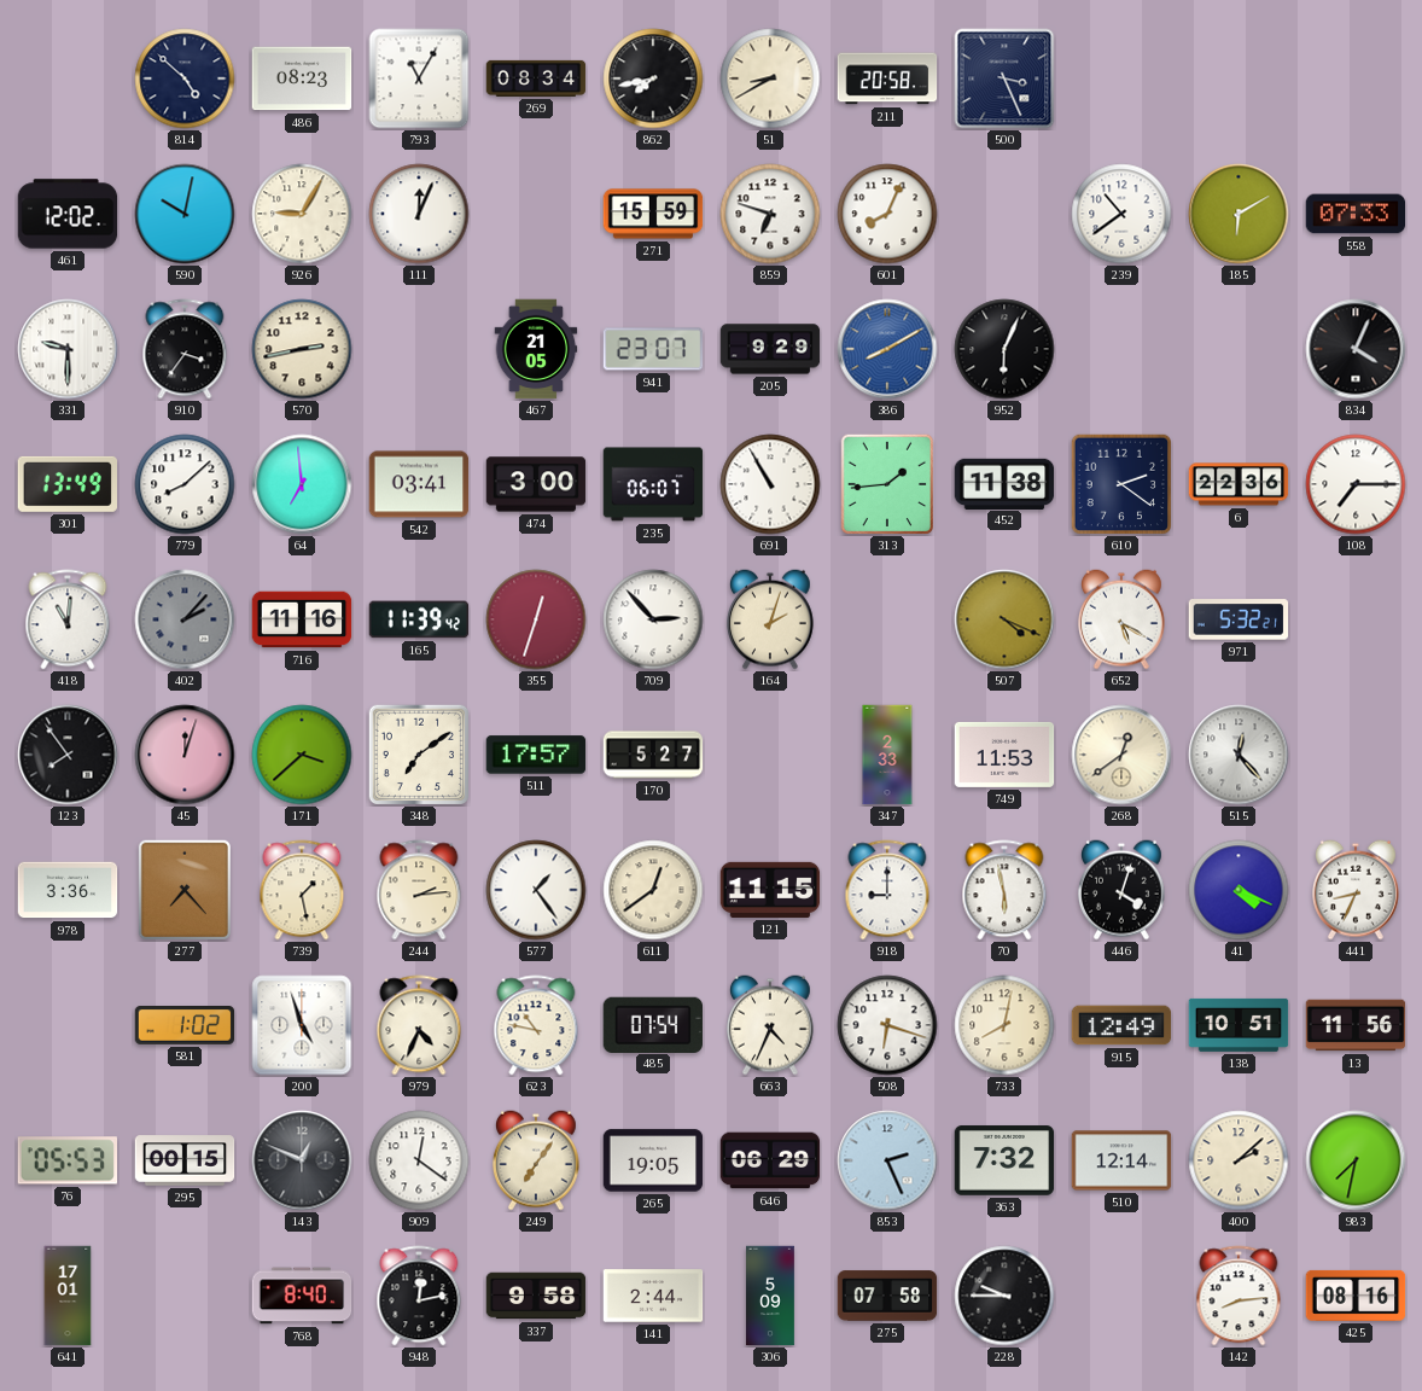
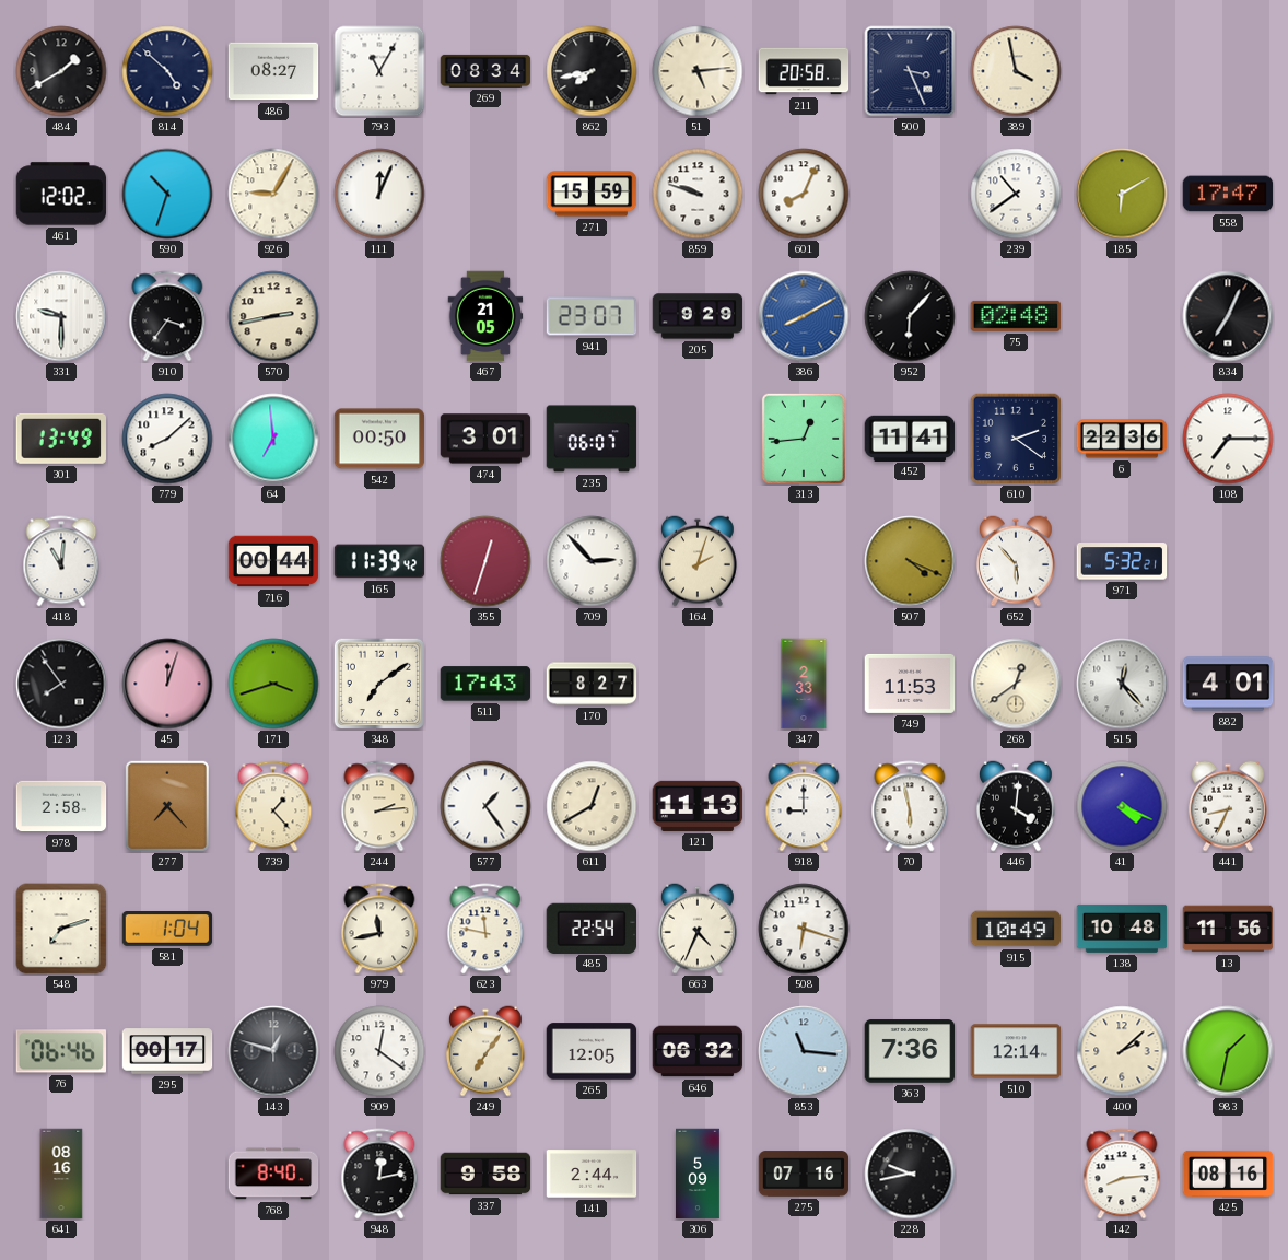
484: none -> 1:40 (61, 71)
486: 08:23 -> 08:27 (273, 71)
51: 8:40 -> 5:14 (698, 71)
389: none -> 3:58 (1016, 71)
590: 10:02 -> 10:33 (167, 194)
859: 6:48 -> 9:48 (698, 194)
558: 07:33 -> 17:47 (1228, 194)
952: 6:04 -> 6:07 (910, 316)
75: none -> 02:48 (1016, 316)
834: 4:04 -> 7:04 (1228, 316)
542: 03:41 -> 00:50 (379, 439)
474: 3:00 -> 3:01 (485, 439)
691: 10:55 -> none (770, 484)
313: 1:44 -> 12:44 (803, 439)
452: 11:38 -> 11:41 (910, 437)
402: 2:07 -> none (185, 619)
716: 11:16 -> 00:44 (273, 561)
652: 5:20 -> 5:53 (1016, 561)
171: 3:38 -> 3:42 (273, 684)
511: 17:57 -> 17:43 (485, 684)
170: 5:27 -> 8:27 (592, 684)
882: none -> 4:01 (1228, 684)
978: 3:36 -> 2:58 (61, 806)
739: 1:28 -> 1:23 (273, 806)
611: 12:39 -> 12:40 (592, 806)
121: 11:15 -> 11:13 (698, 806)
446: 4:03 -> 4:01 (1016, 806)
548: none -> 7:12 (61, 929)
581: 1:02 -> 1:04 (167, 930)
200: 4:57 -> none (302, 1025)
979: 4:34 -> 11:43 (379, 929)
623: 10:47 -> 11:47 (485, 929)
485: 07:54 -> 22:54 (592, 927)
733: 8:02 -> none (1004, 1025)
915: 12:49 -> 10:49 (1016, 929)
138: 10:51 -> 10:48 (1122, 929)
76: 05:53 -> 06:46 (60, 1051)
295: 00:15 -> 00:17 (167, 1051)
143: 12:49 -> 12:48 (273, 1051)
265: 19:05 -> 12:05 (592, 1051)
646: 06:29 -> 06:32 (698, 1051)
853: 2:26 -> 11:16 (804, 1051)
363: 7:32 -> 7:36 (910, 1051)
983: 7:32 -> 1:32 (1228, 1051)
641: 17:01 -> 08:16 (61, 1174)
275: 07:58 -> 07:16 (804, 1174)
228: 9:45 -> 9:43 (910, 1174)
